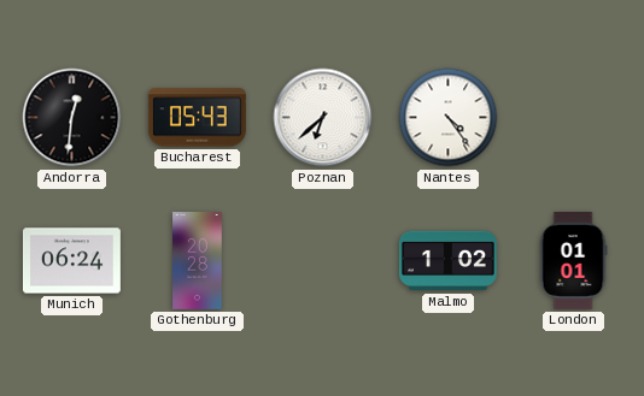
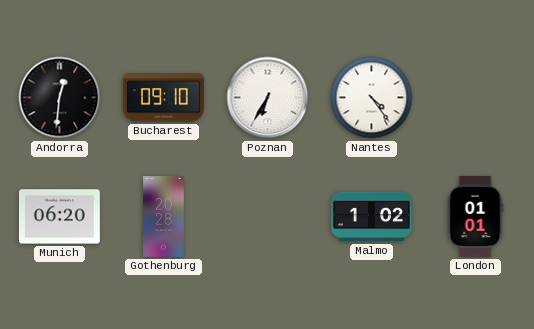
Bucharest: 05:43 -> 09:10 (163, 98)
Poznan: 6:38 -> 6:35 (268, 98)
Munich: 06:24 -> 06:20 (59, 217)
